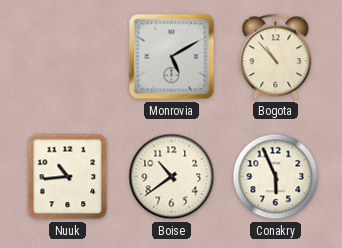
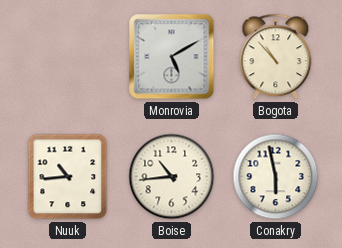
Boise: 10:39 -> 10:44 (172, 177)
Conakry: 5:56 -> 5:58 (276, 177)
